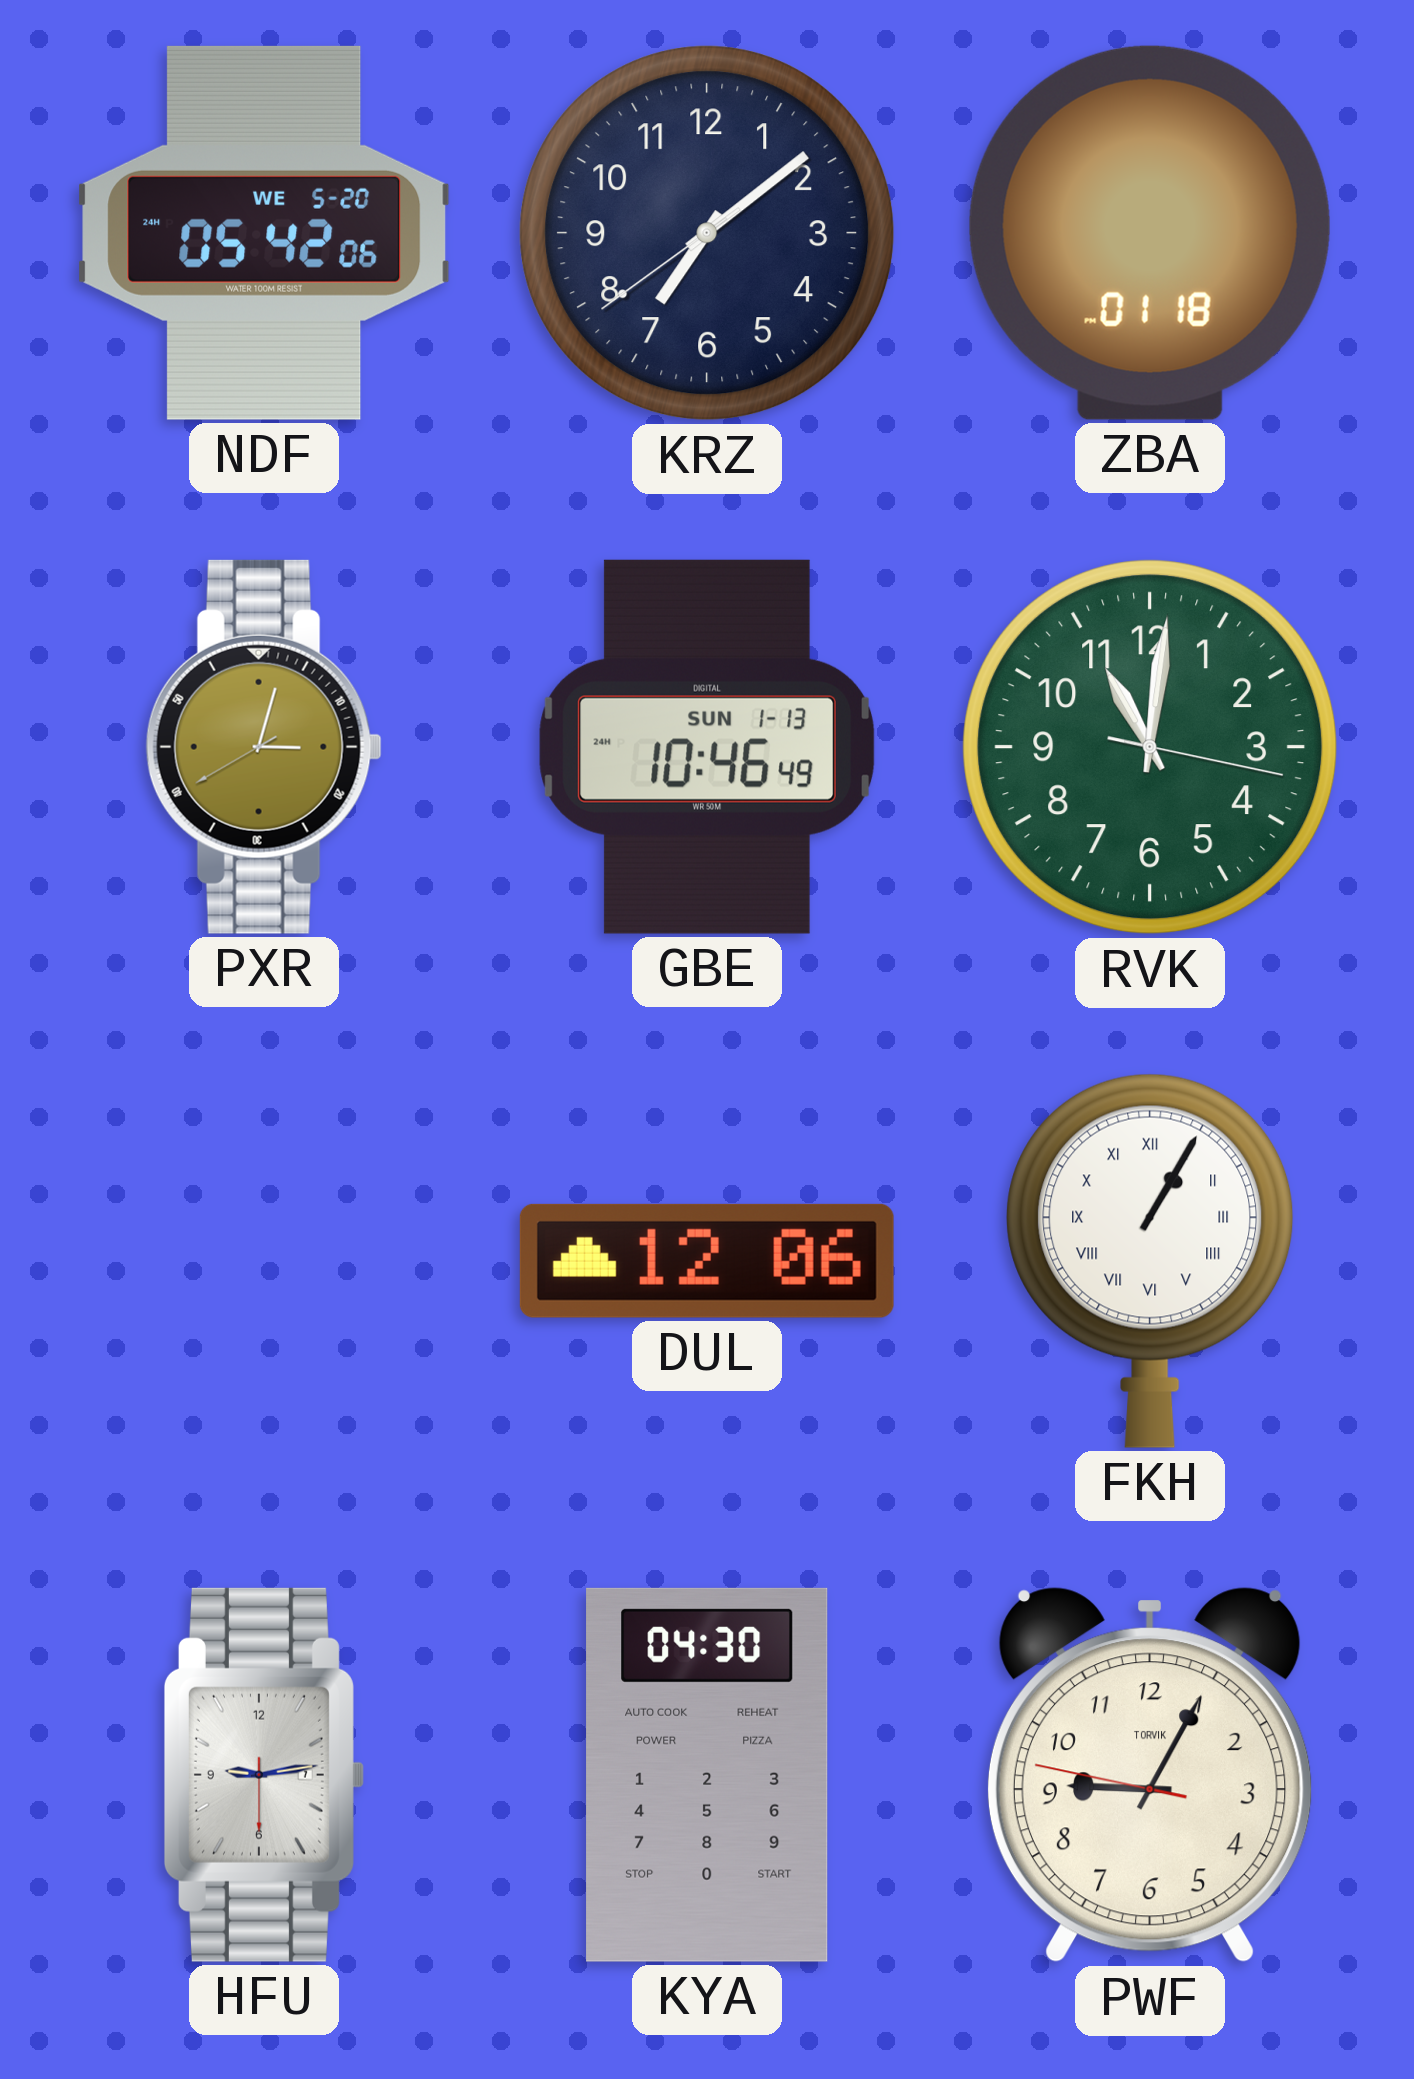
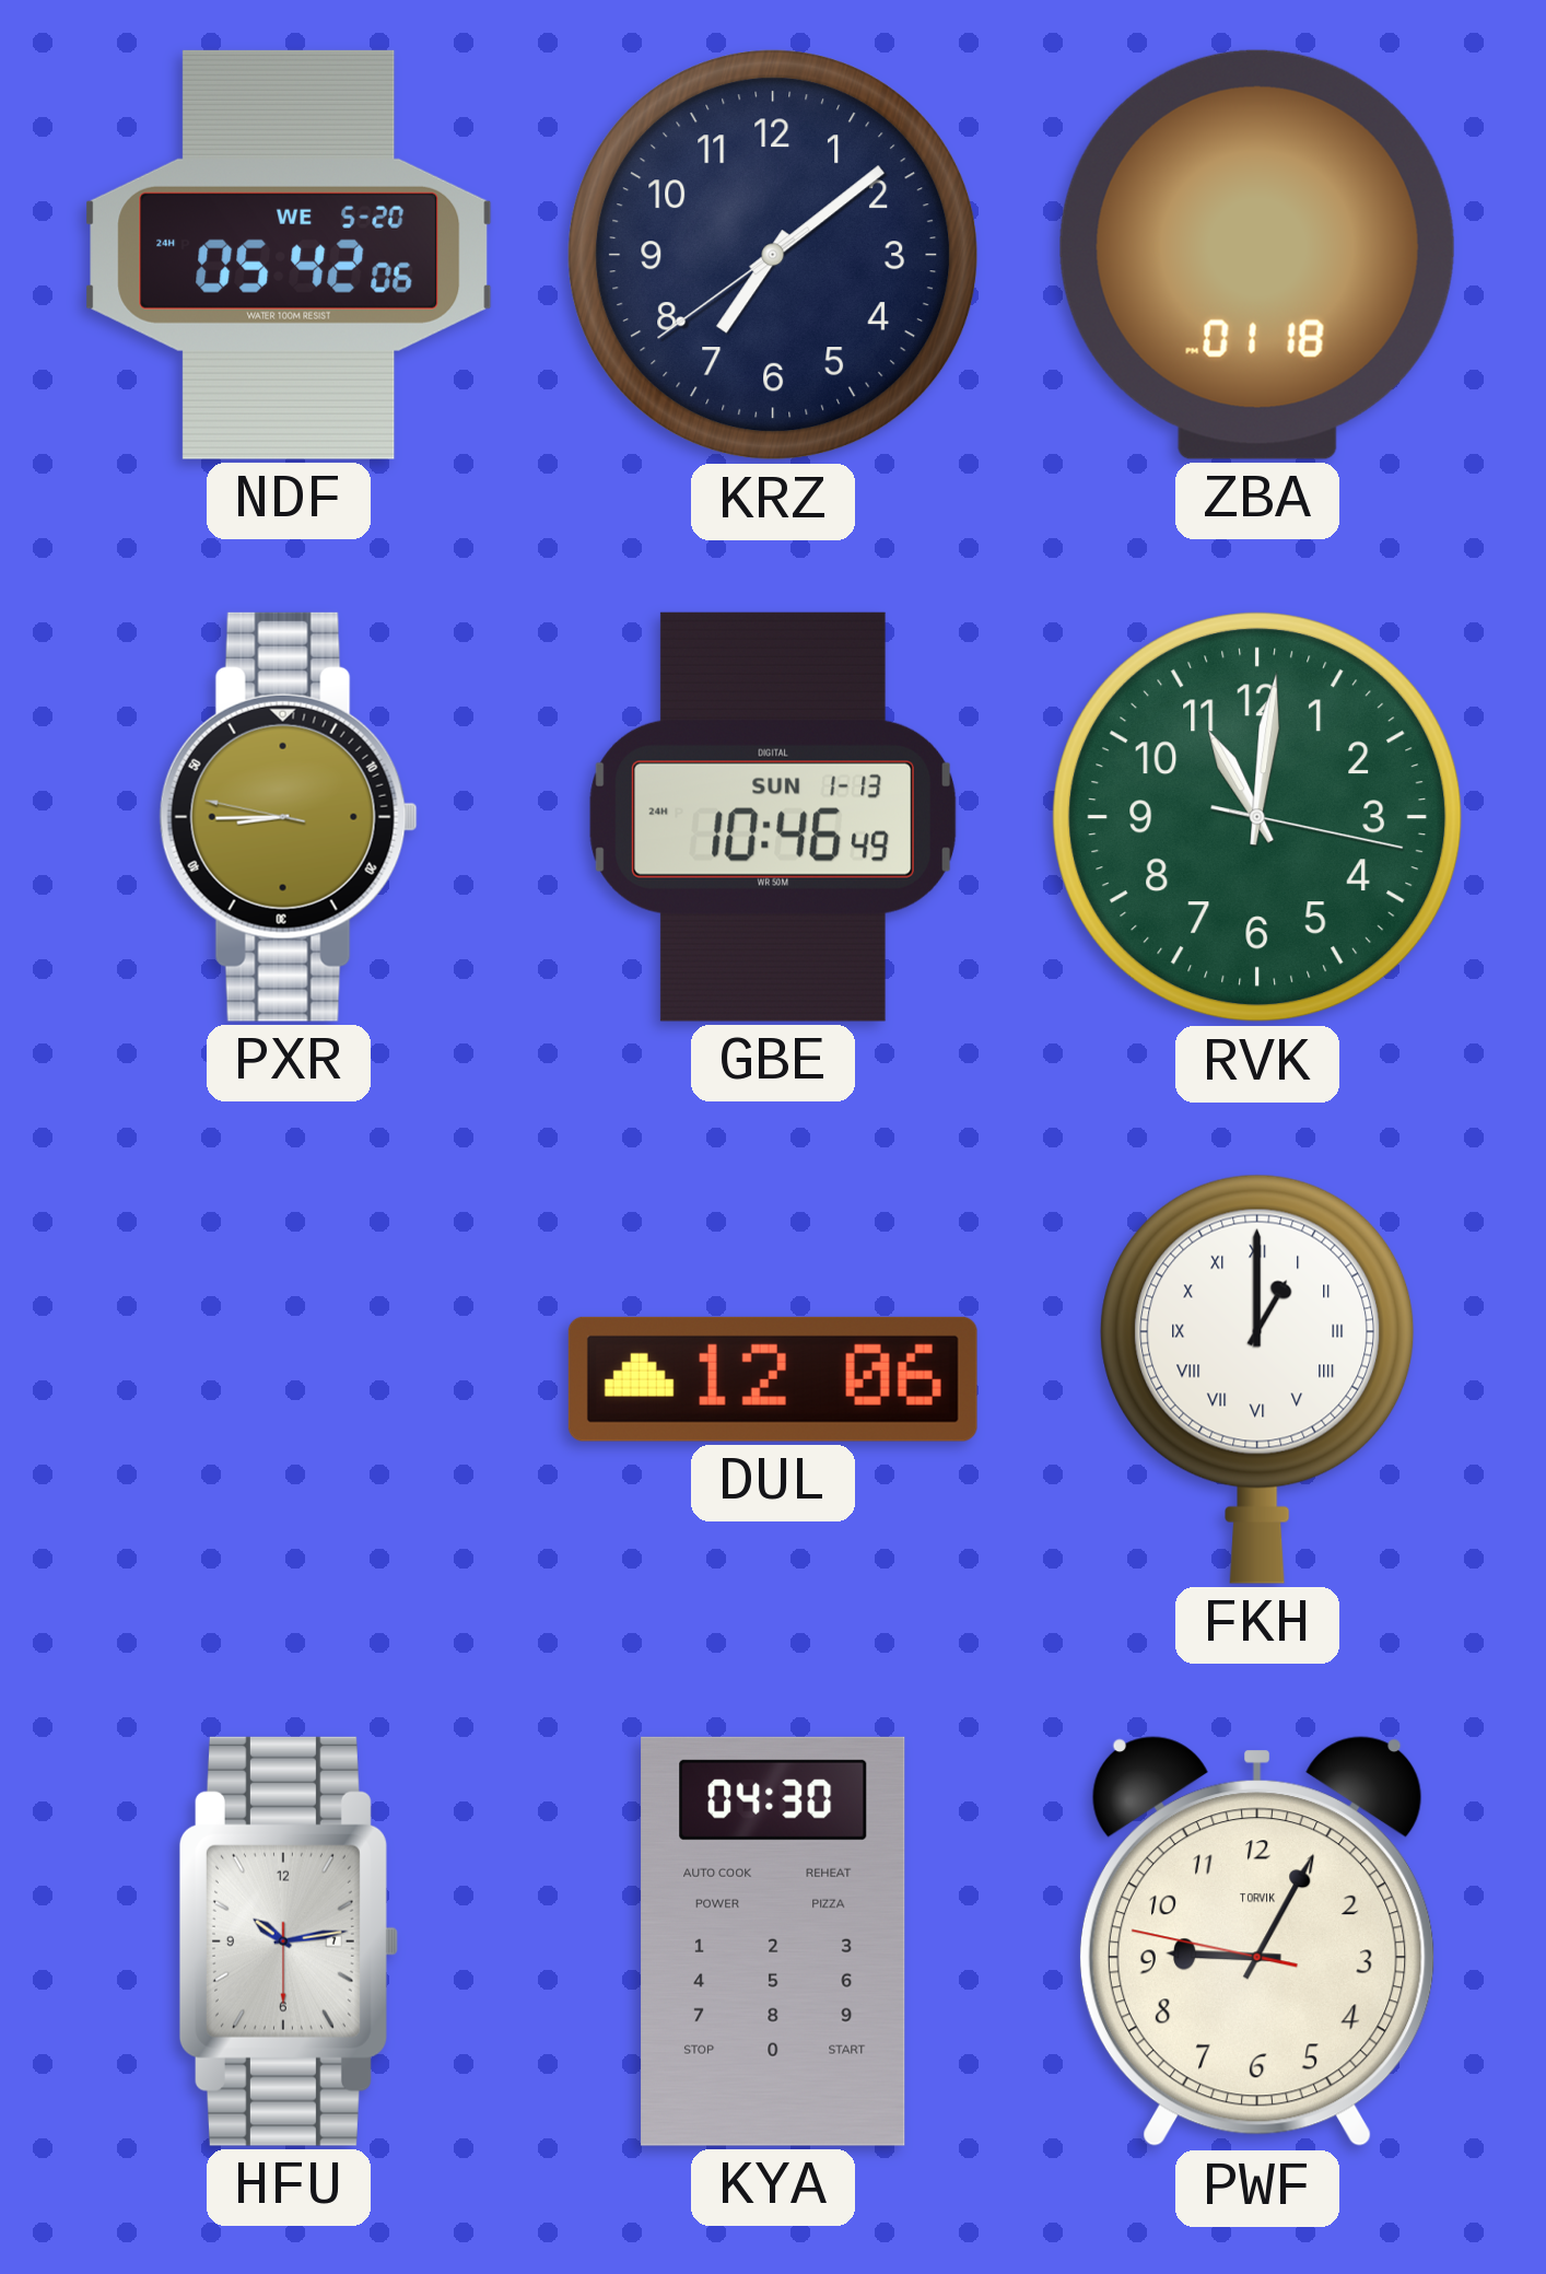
PXR: 3:02 -> 8:44 (289, 817)
FKH: 1:05 -> 1:00 (1257, 1379)
HFU: 9:13 -> 10:13 (289, 1941)
